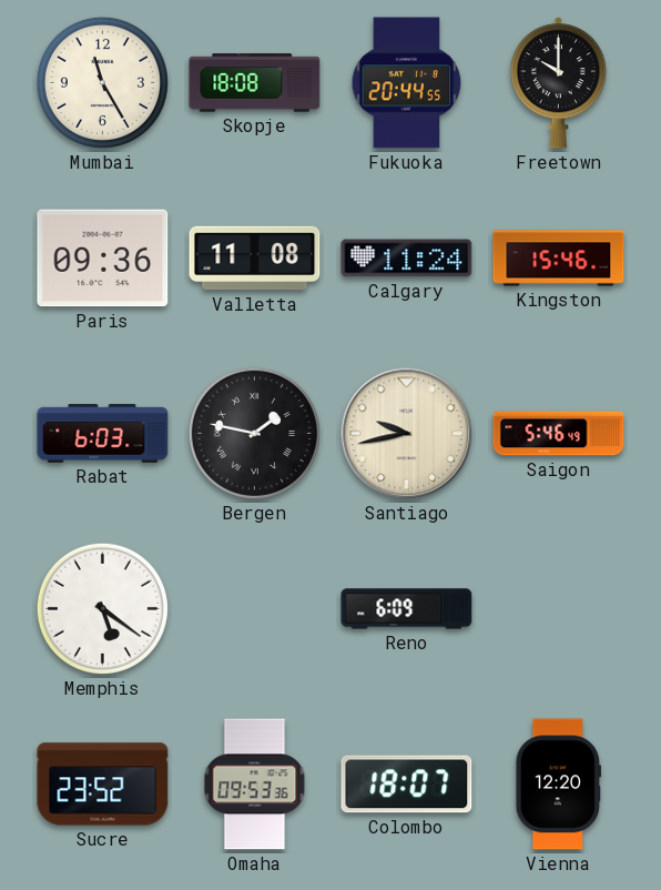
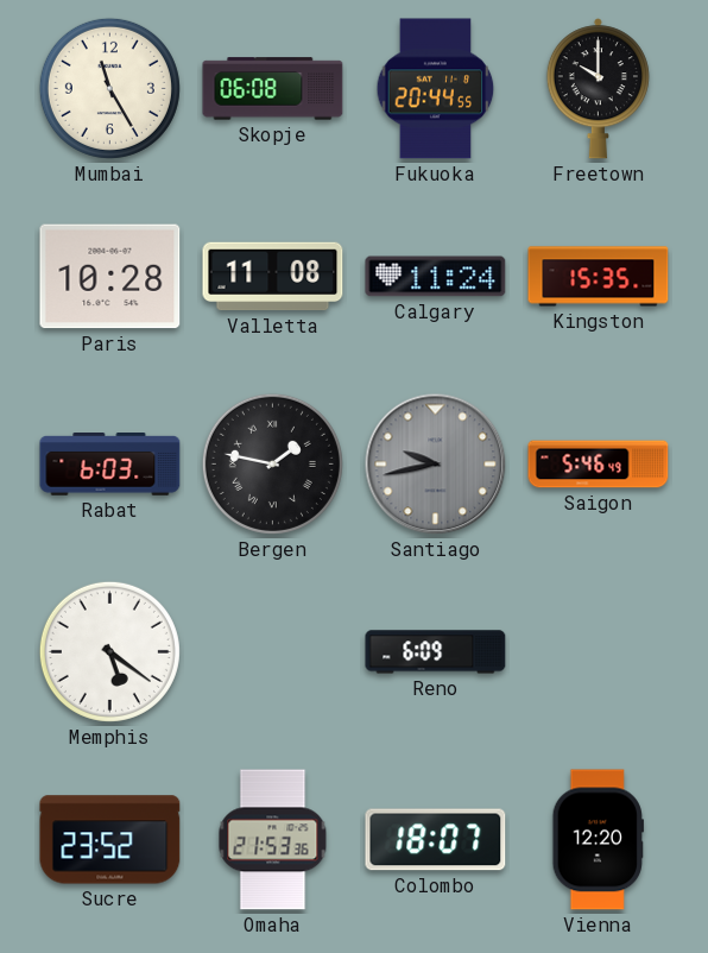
Skopje: 18:08 -> 06:08 (273, 89)
Paris: 09:36 -> 10:28 (110, 277)
Kingston: 15:46 -> 15:35 (599, 277)
Santiago dial: cream -> grey (436, 465)
Omaha: 09:53 -> 21:53 (273, 840)
